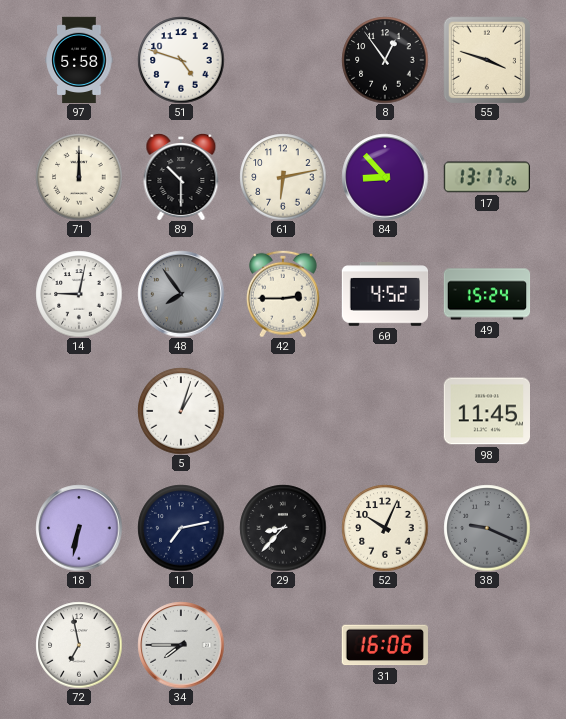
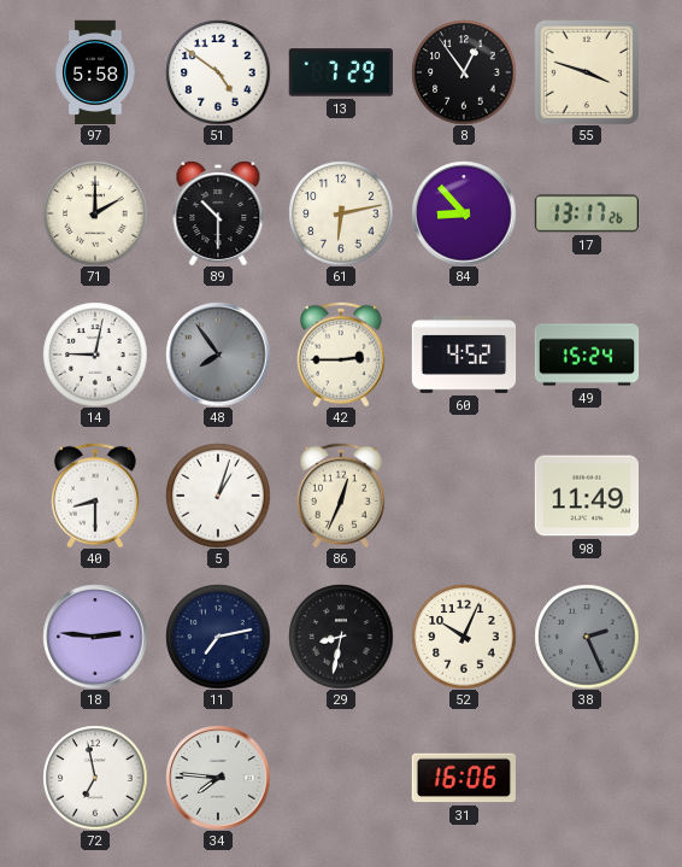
51: 4:48 -> 4:51 (218, 72)
13: none -> 7:29 (340, 72)
71: 12:00 -> 2:00 (95, 213)
40: none -> 8:30 (95, 496)
86: none -> 12:34 (341, 496)
98: 11:45 -> 11:49 (586, 496)
18: 6:32 -> 2:46 (95, 637)
29: 8:37 -> 8:32 (341, 637)
38: 9:19 -> 2:26 (587, 637)
34: 7:45 -> 7:46 (218, 778)
